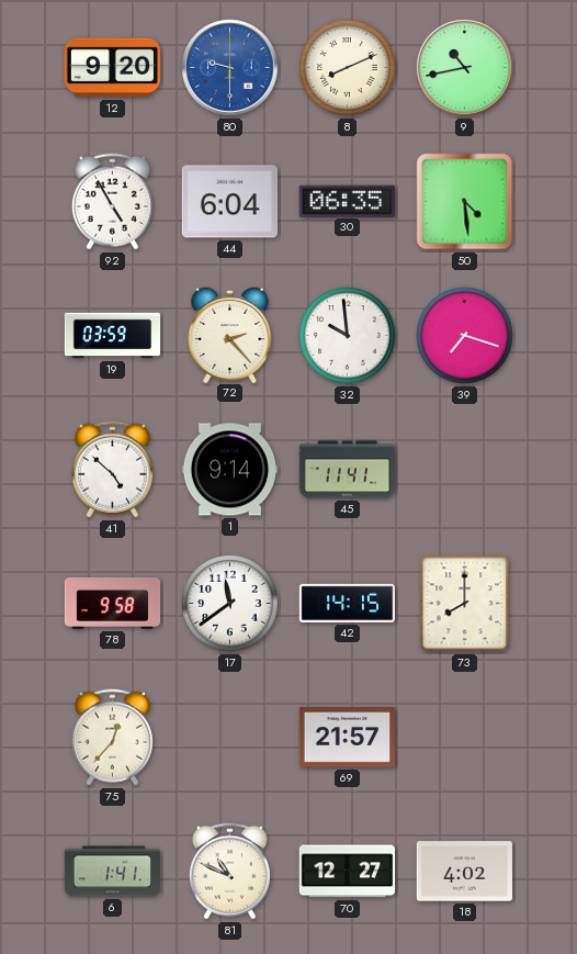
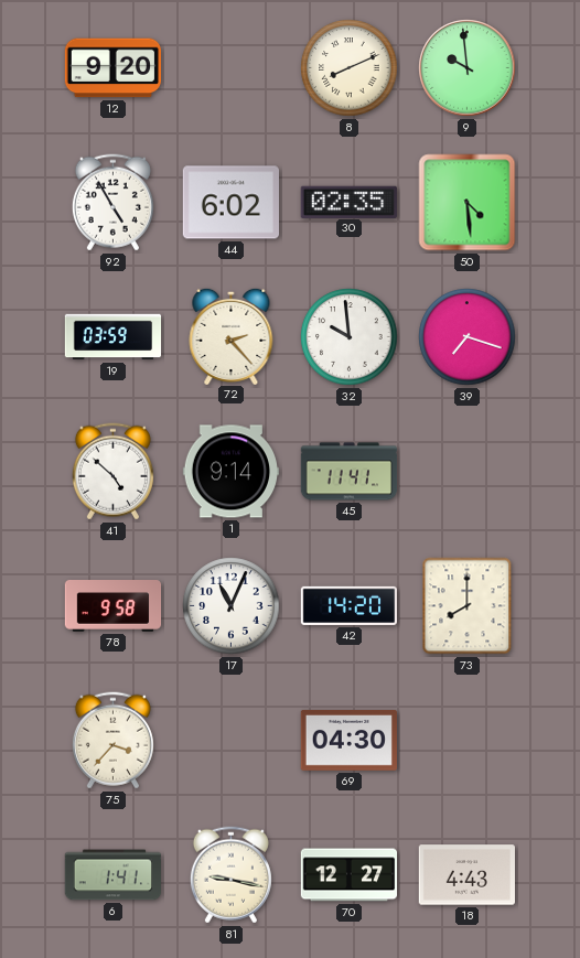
80: 9:30 -> none (230, 68)
9: 10:43 -> 9:59 (468, 68)
44: 6:04 -> 6:02 (230, 203)
30: 06:35 -> 02:35 (348, 202)
17: 11:39 -> 11:04 (232, 606)
42: 14:15 -> 14:20 (348, 605)
75: 12:37 -> 3:37 (112, 741)
69: 21:57 -> 04:30 (348, 740)
81: 10:49 -> 9:17 (230, 875)
18: 4:02 -> 4:43 (466, 875)
